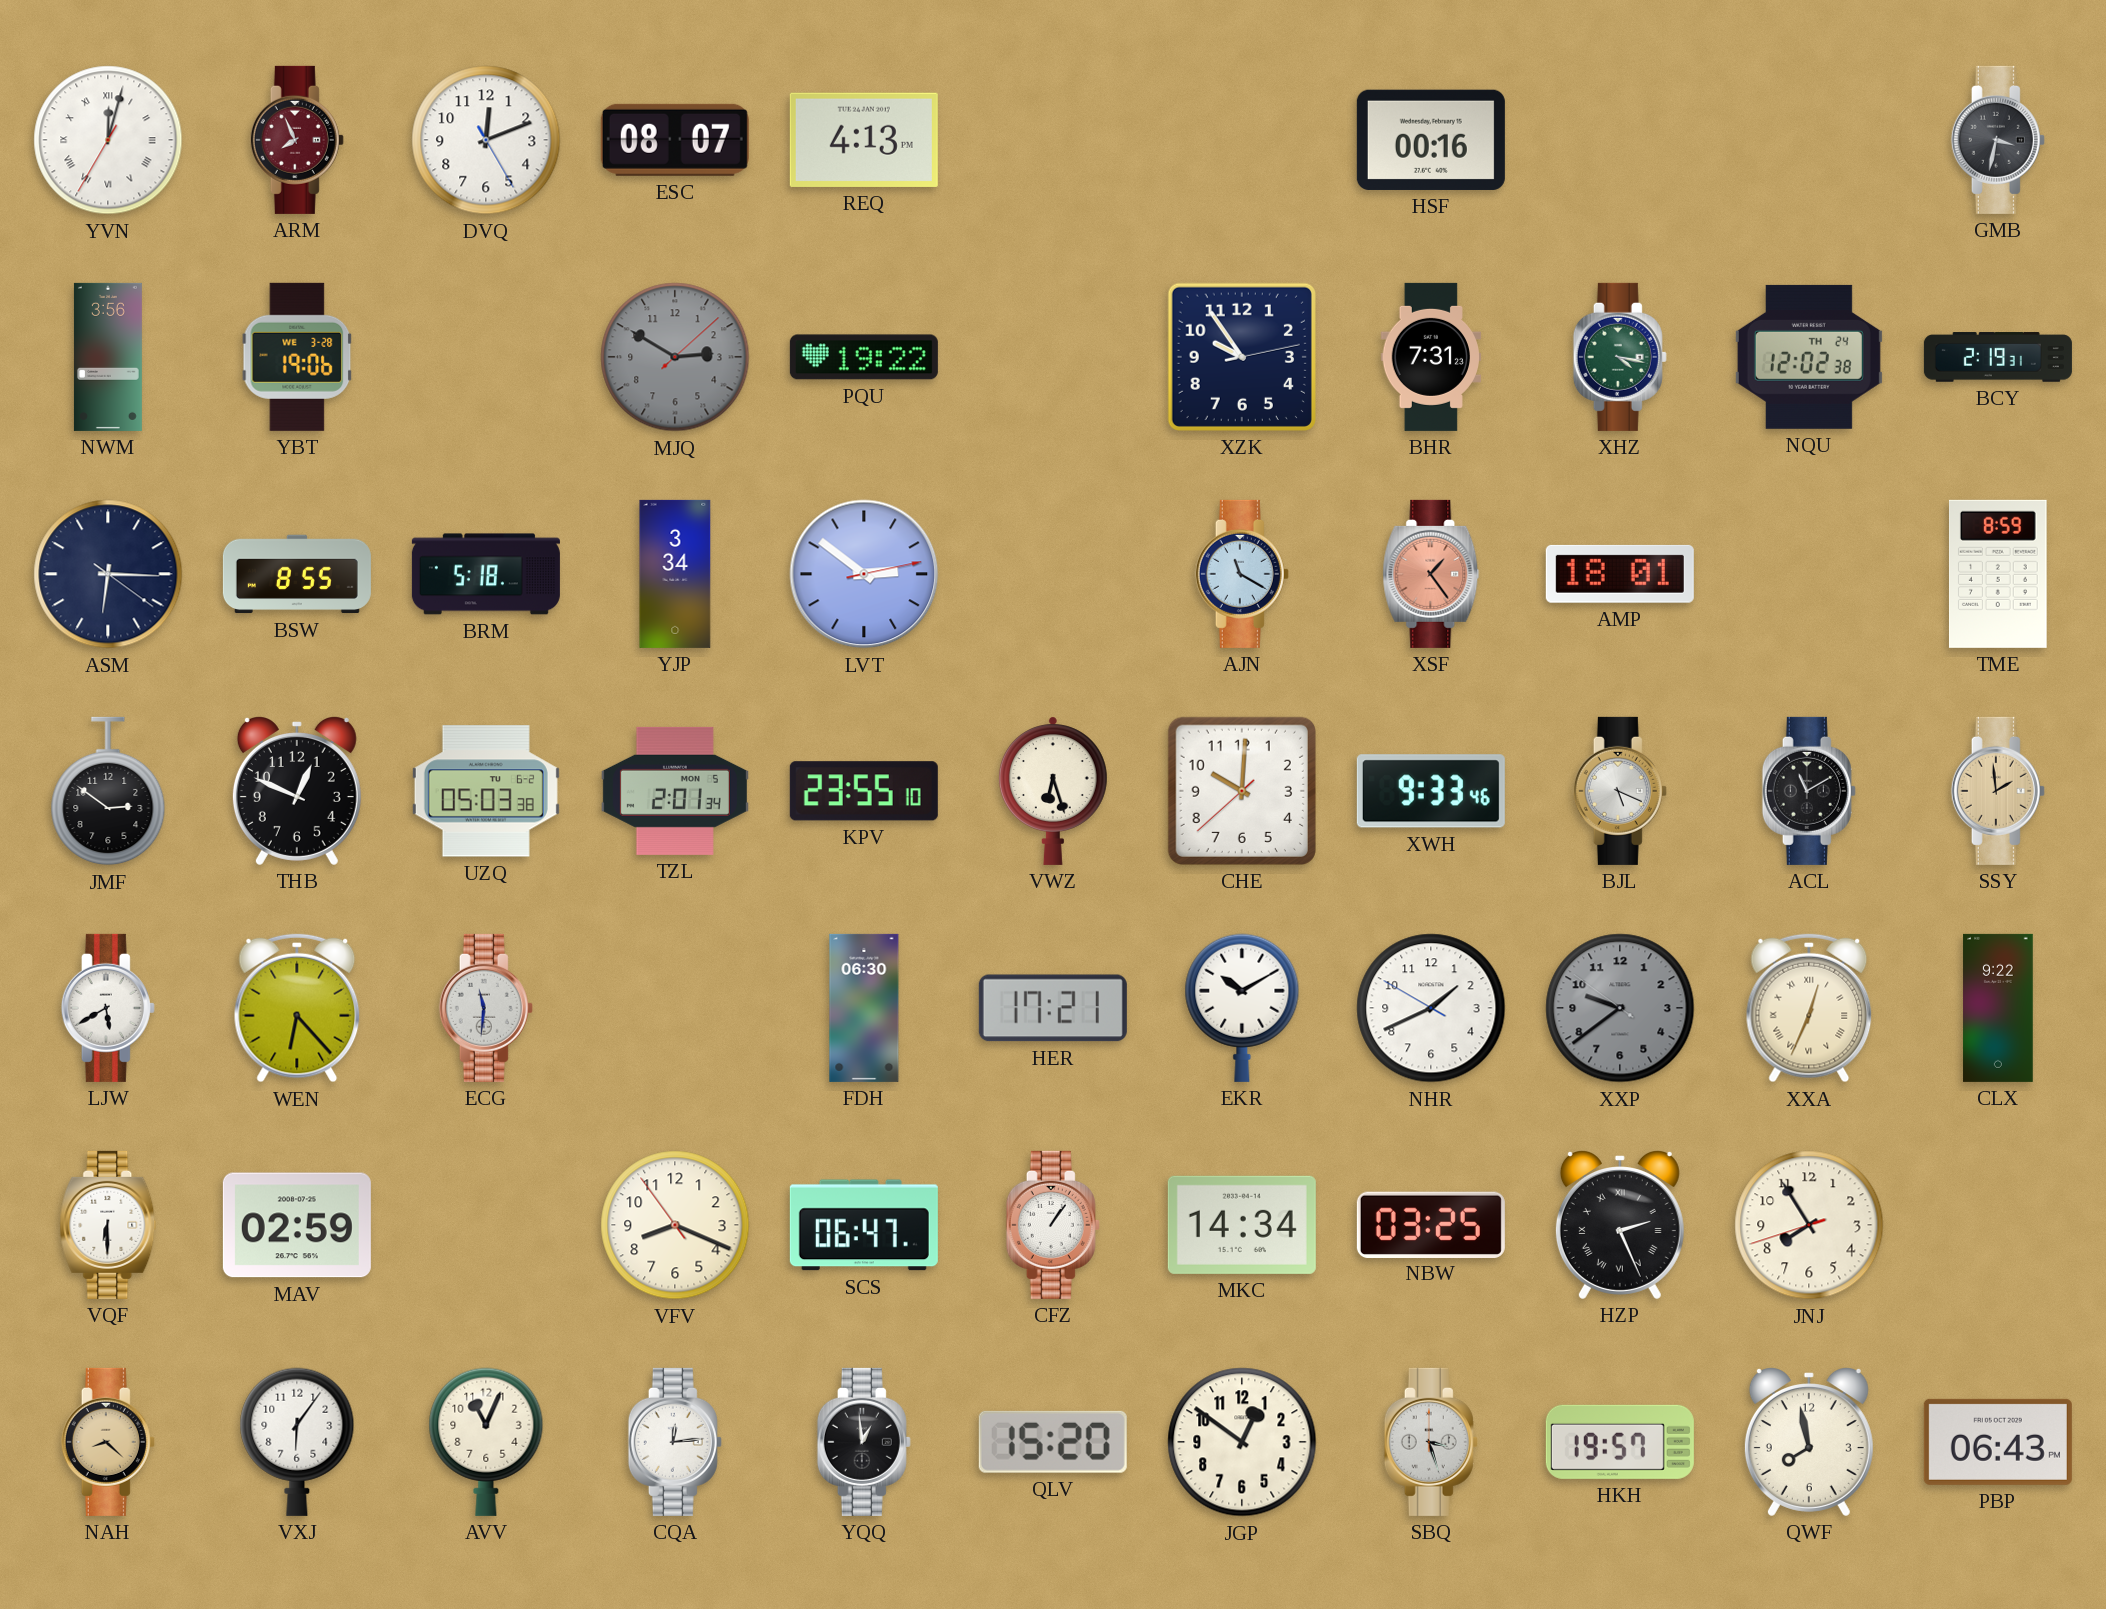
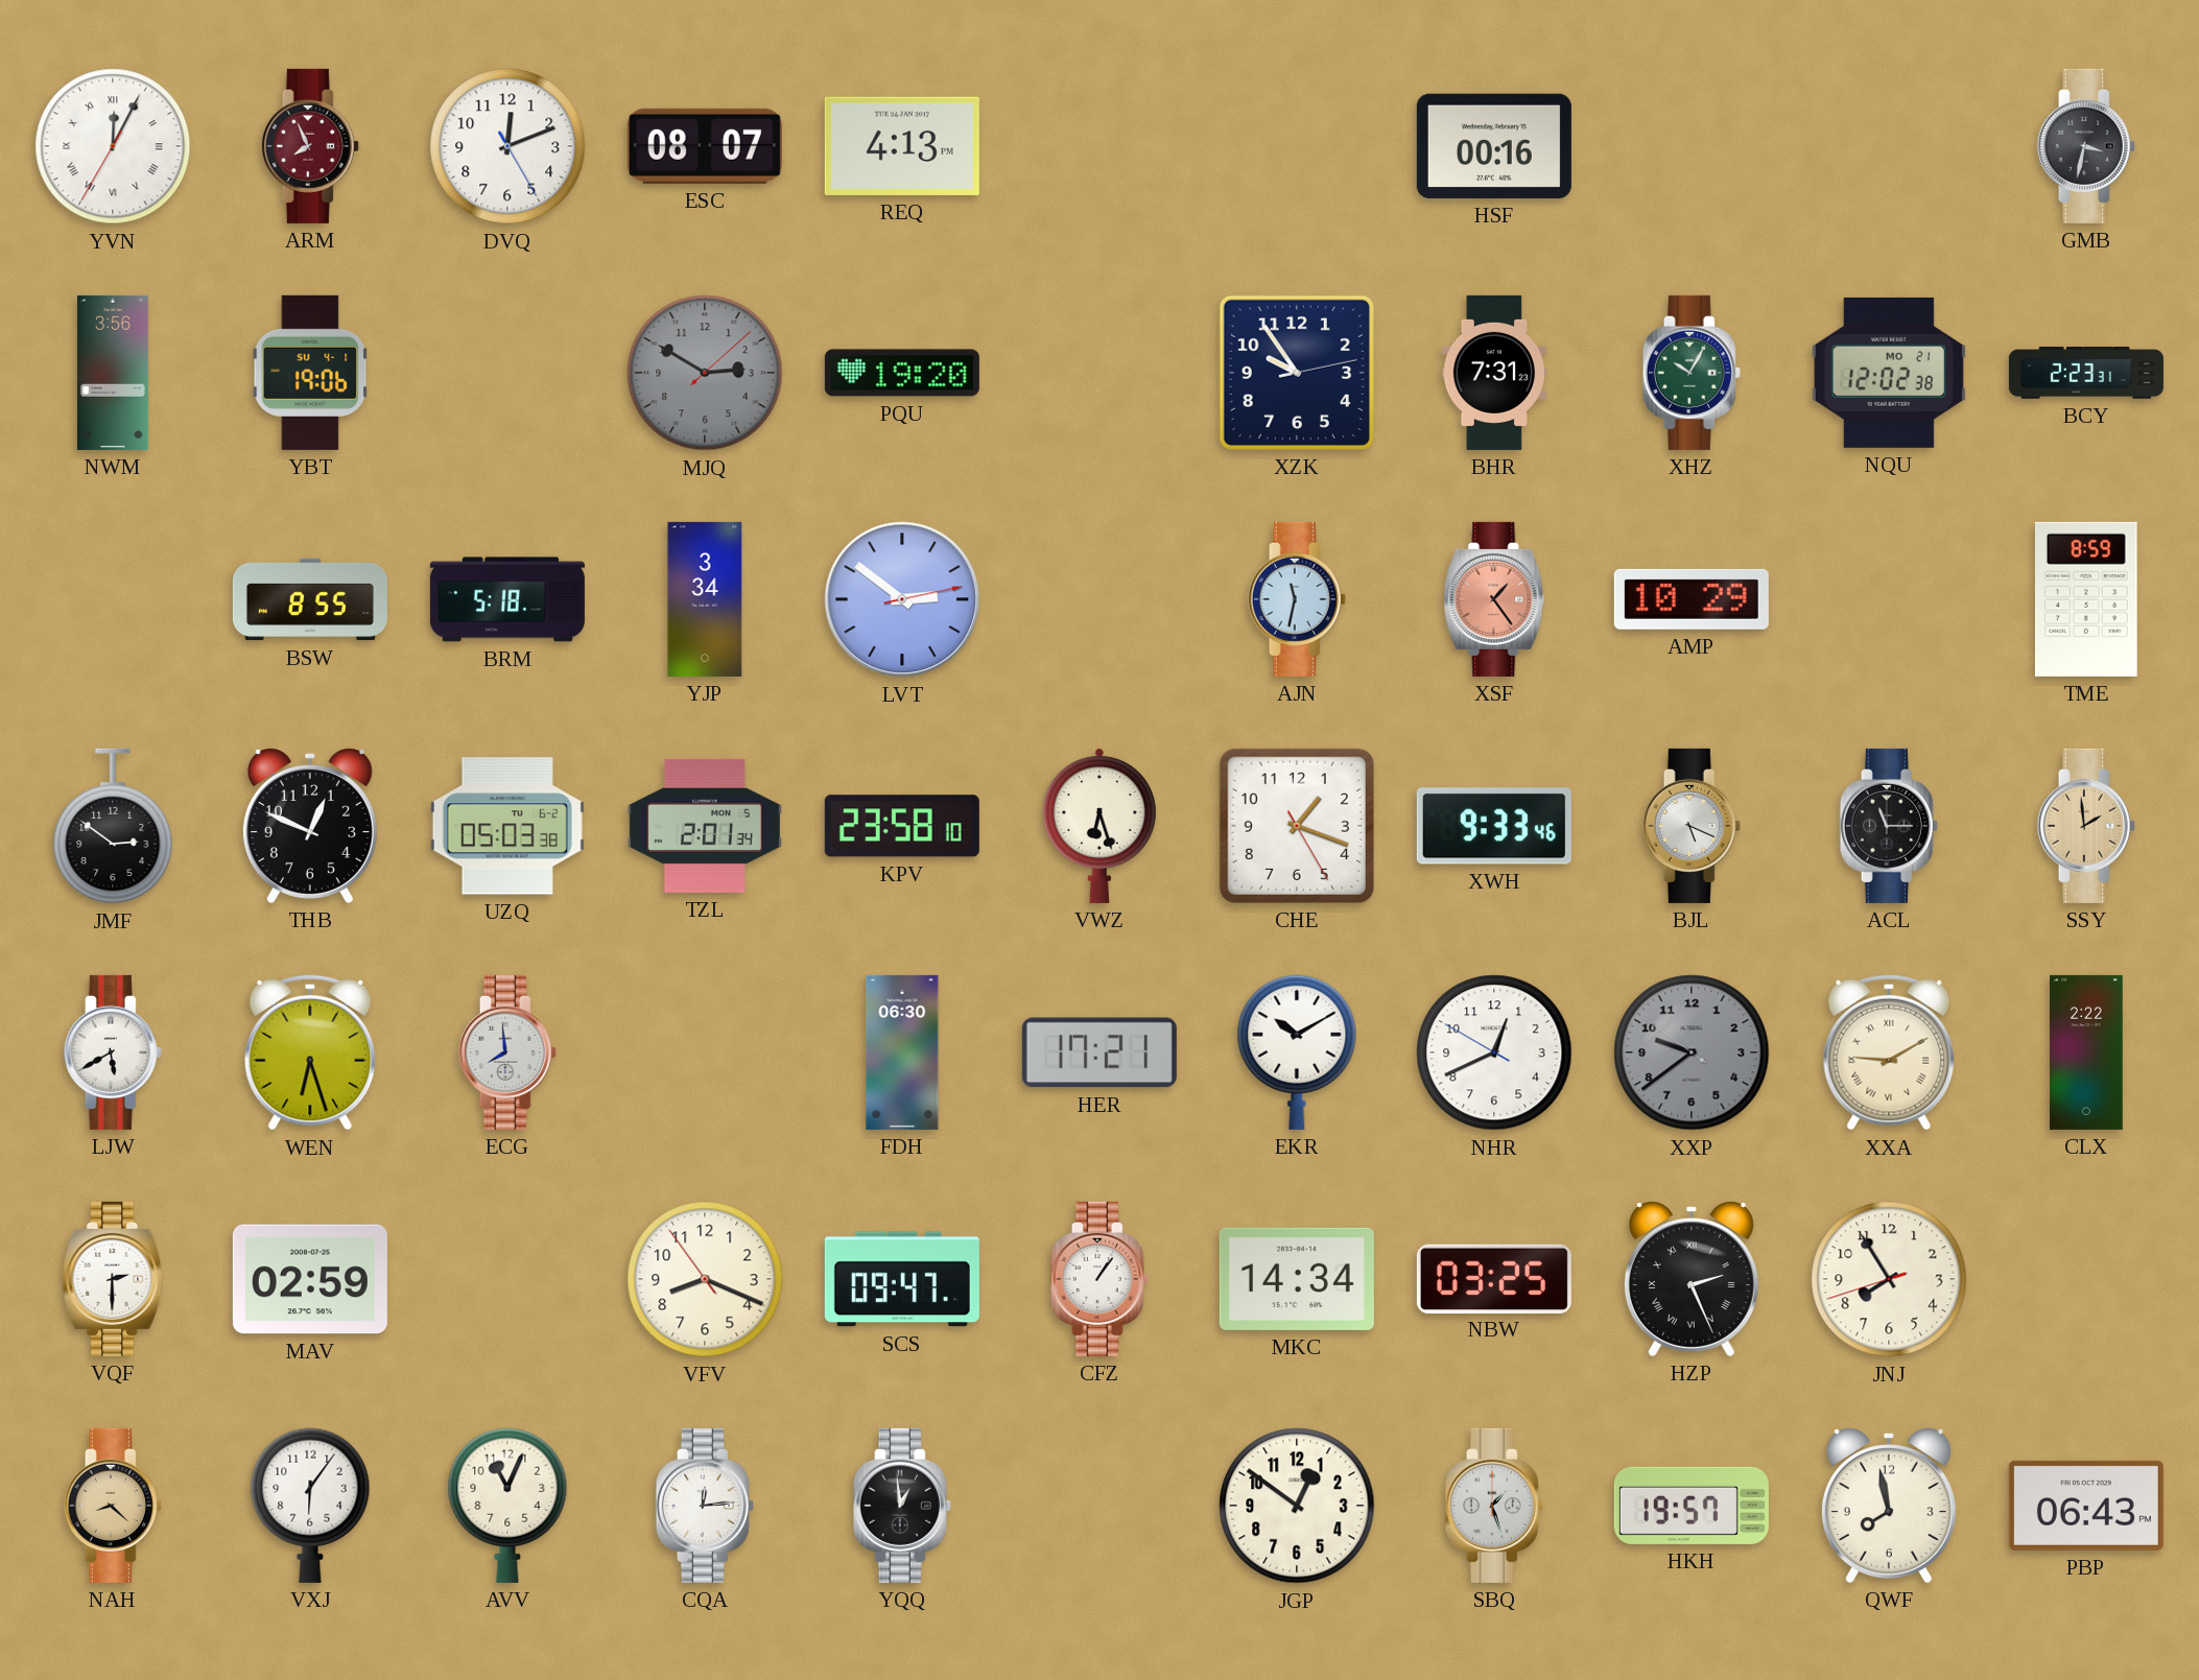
YVN: 12:02 -> 12:04 (113, 146)
YBT date: WE 3-28 -> SU 4-1 (310, 373)
PQU: 19:22 -> 19:20 (902, 373)
XHZ: 4:17 -> 10:05 (1692, 373)
NQU date: TH 24 -> MO 21 (1889, 373)
BCY: 2:19 -> 2:23 (2086, 373)
ASM: 6:15 -> none (108, 574)
AJN: 11:20 -> 11:32 (1297, 599)
AMP: 18:01 -> 10:29 (1692, 599)
KPV: 23:55 -> 23:58 (902, 826)
CHE: 10:00 -> 1:18 (1297, 826)
ACL: 11:10 -> 11:15 (1889, 826)
WEN: 6:23 -> 6:27 (310, 1052)
ECG: 11:31 -> 7:59 (507, 1052)
NHR: 1:40 -> 12:40 (1494, 1052)
XXA: 12:34 -> 9:10 (1889, 1052)
CLX: 9:22 -> 2:22 (2086, 1052)
VQF: 6:30 -> 2:30 (113, 1279)
SCS: 06:47 -> 09:47 (902, 1279)
QLV: 15:20 -> none (1053, 1442)
SBQ: 3:27 -> 1:27 (1494, 1506)
